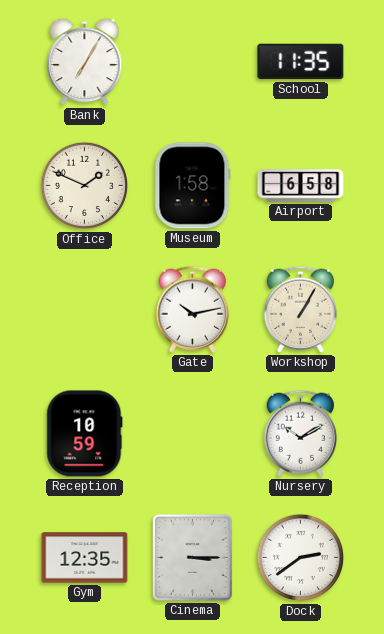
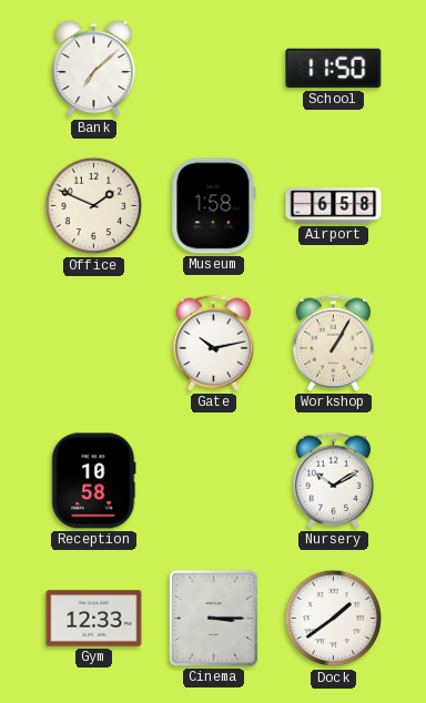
Bank: 7:05 -> 7:08 (94, 69)
School: 11:35 -> 11:50 (334, 69)
Reception: 10:59 -> 10:58 (94, 481)
Gym: 12:35 -> 12:33 (94, 619)
Dock: 2:39 -> 1:39 (334, 619)
